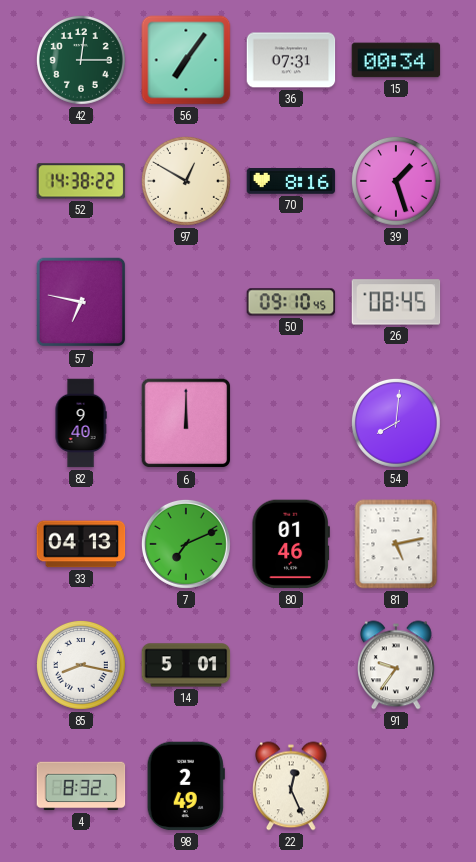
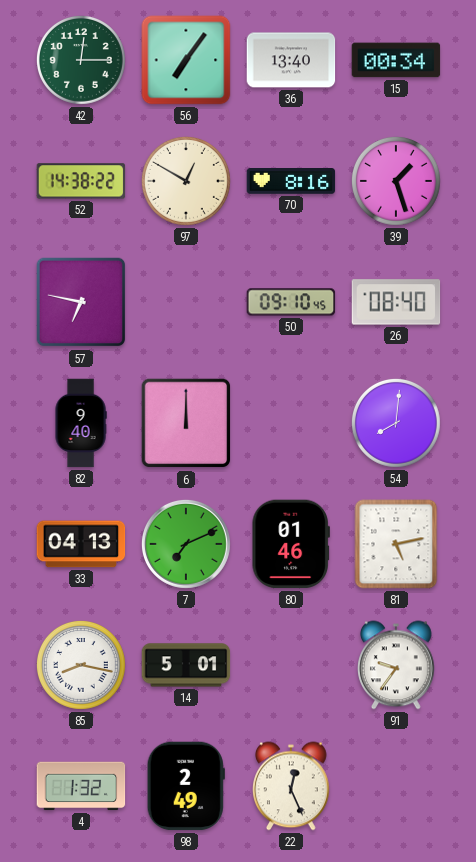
36: 07:31 -> 13:40 (291, 60)
26: 08:45 -> 08:40 (396, 302)
4: 8:32 -> 1:32 (81, 786)
